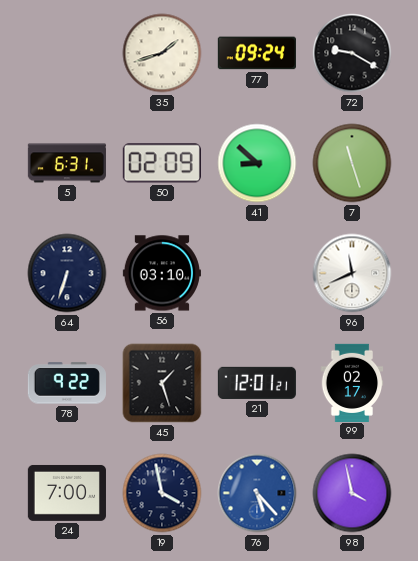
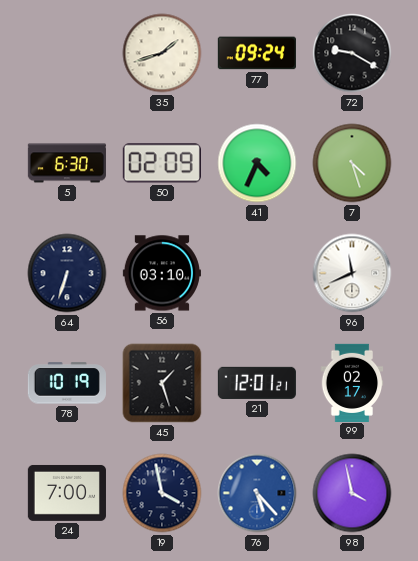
5: 6:31 -> 6:30 (67, 163)
41: 8:52 -> 4:34 (257, 163)
7: 11:27 -> 4:27 (352, 163)
78: 9:22 -> 10:19 (67, 383)
